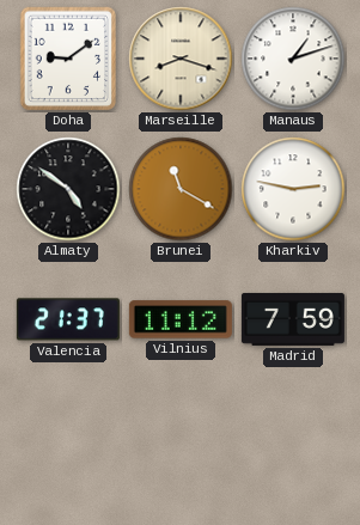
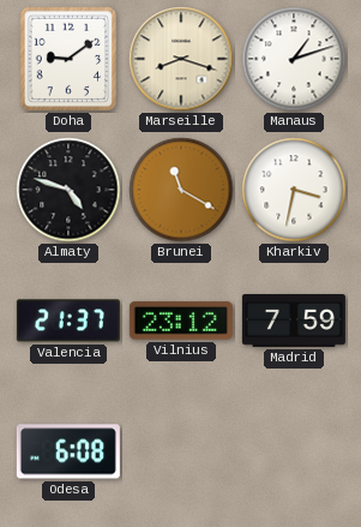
Almaty: 4:51 -> 4:48 (68, 190)
Kharkiv: 2:47 -> 3:32 (294, 190)
Vilnius: 11:12 -> 23:12 (181, 321)
Odesa: none -> 6:08 (68, 451)
